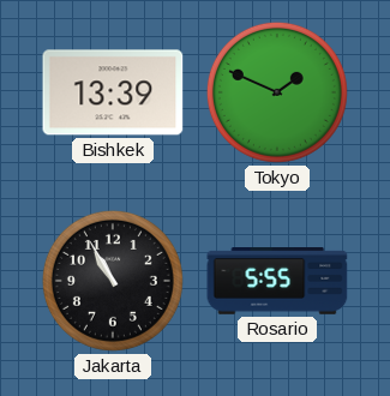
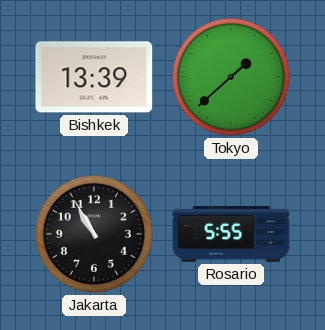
Tokyo: 1:49 -> 1:38 (231, 77)
